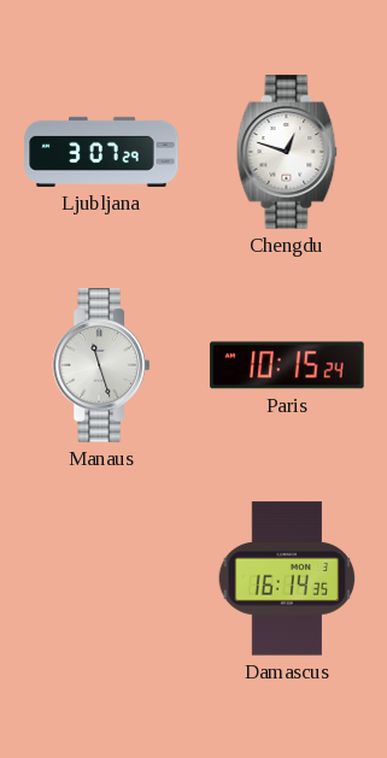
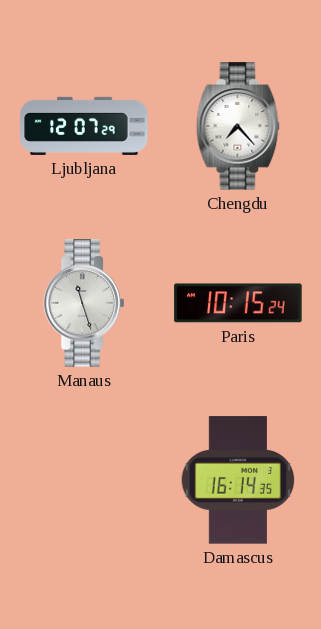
Ljubljana: 3:07 -> 12:07 (84, 126)
Chengdu: 12:48 -> 7:23 (238, 126)
